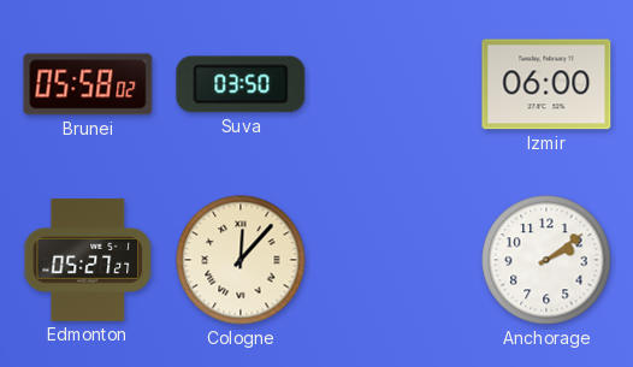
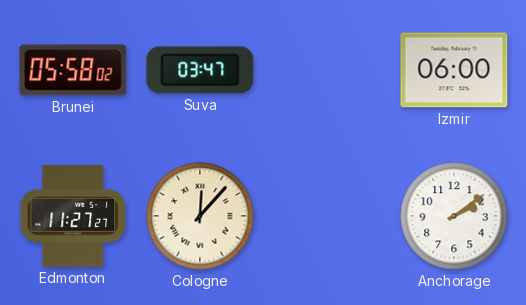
Suva: 03:50 -> 03:47 (200, 70)
Edmonton: 05:27 -> 11:27 (72, 216)
